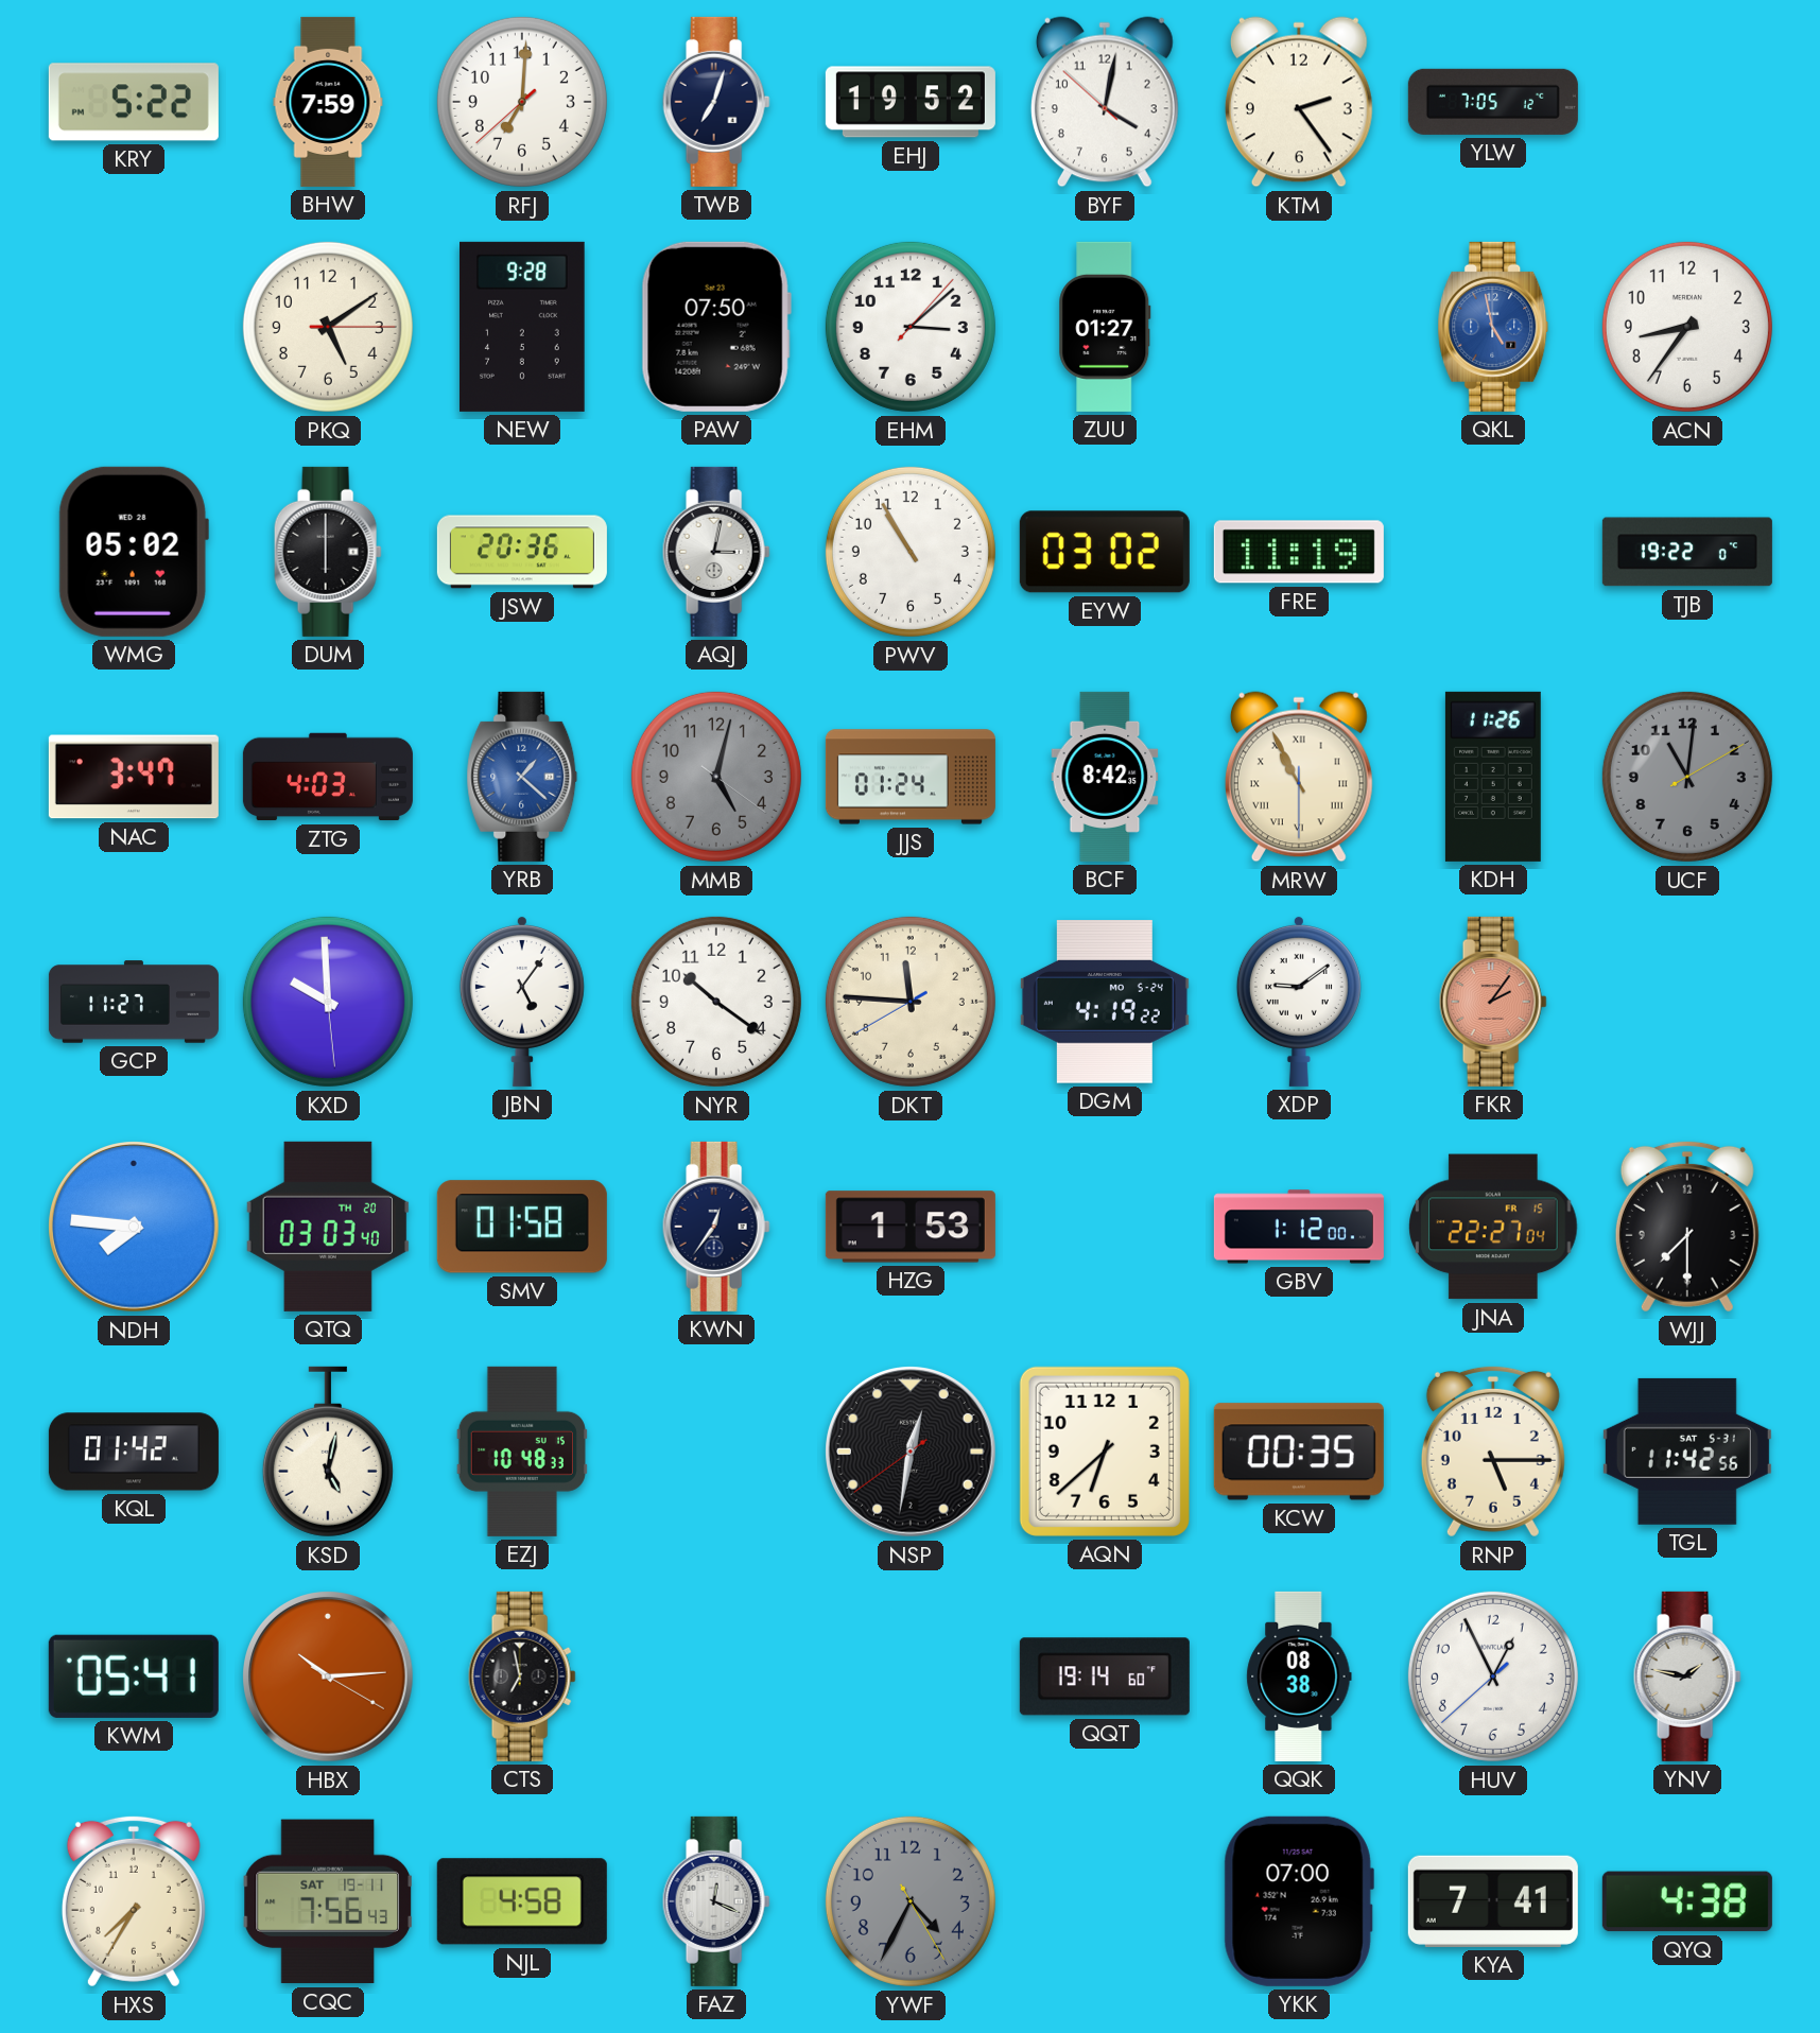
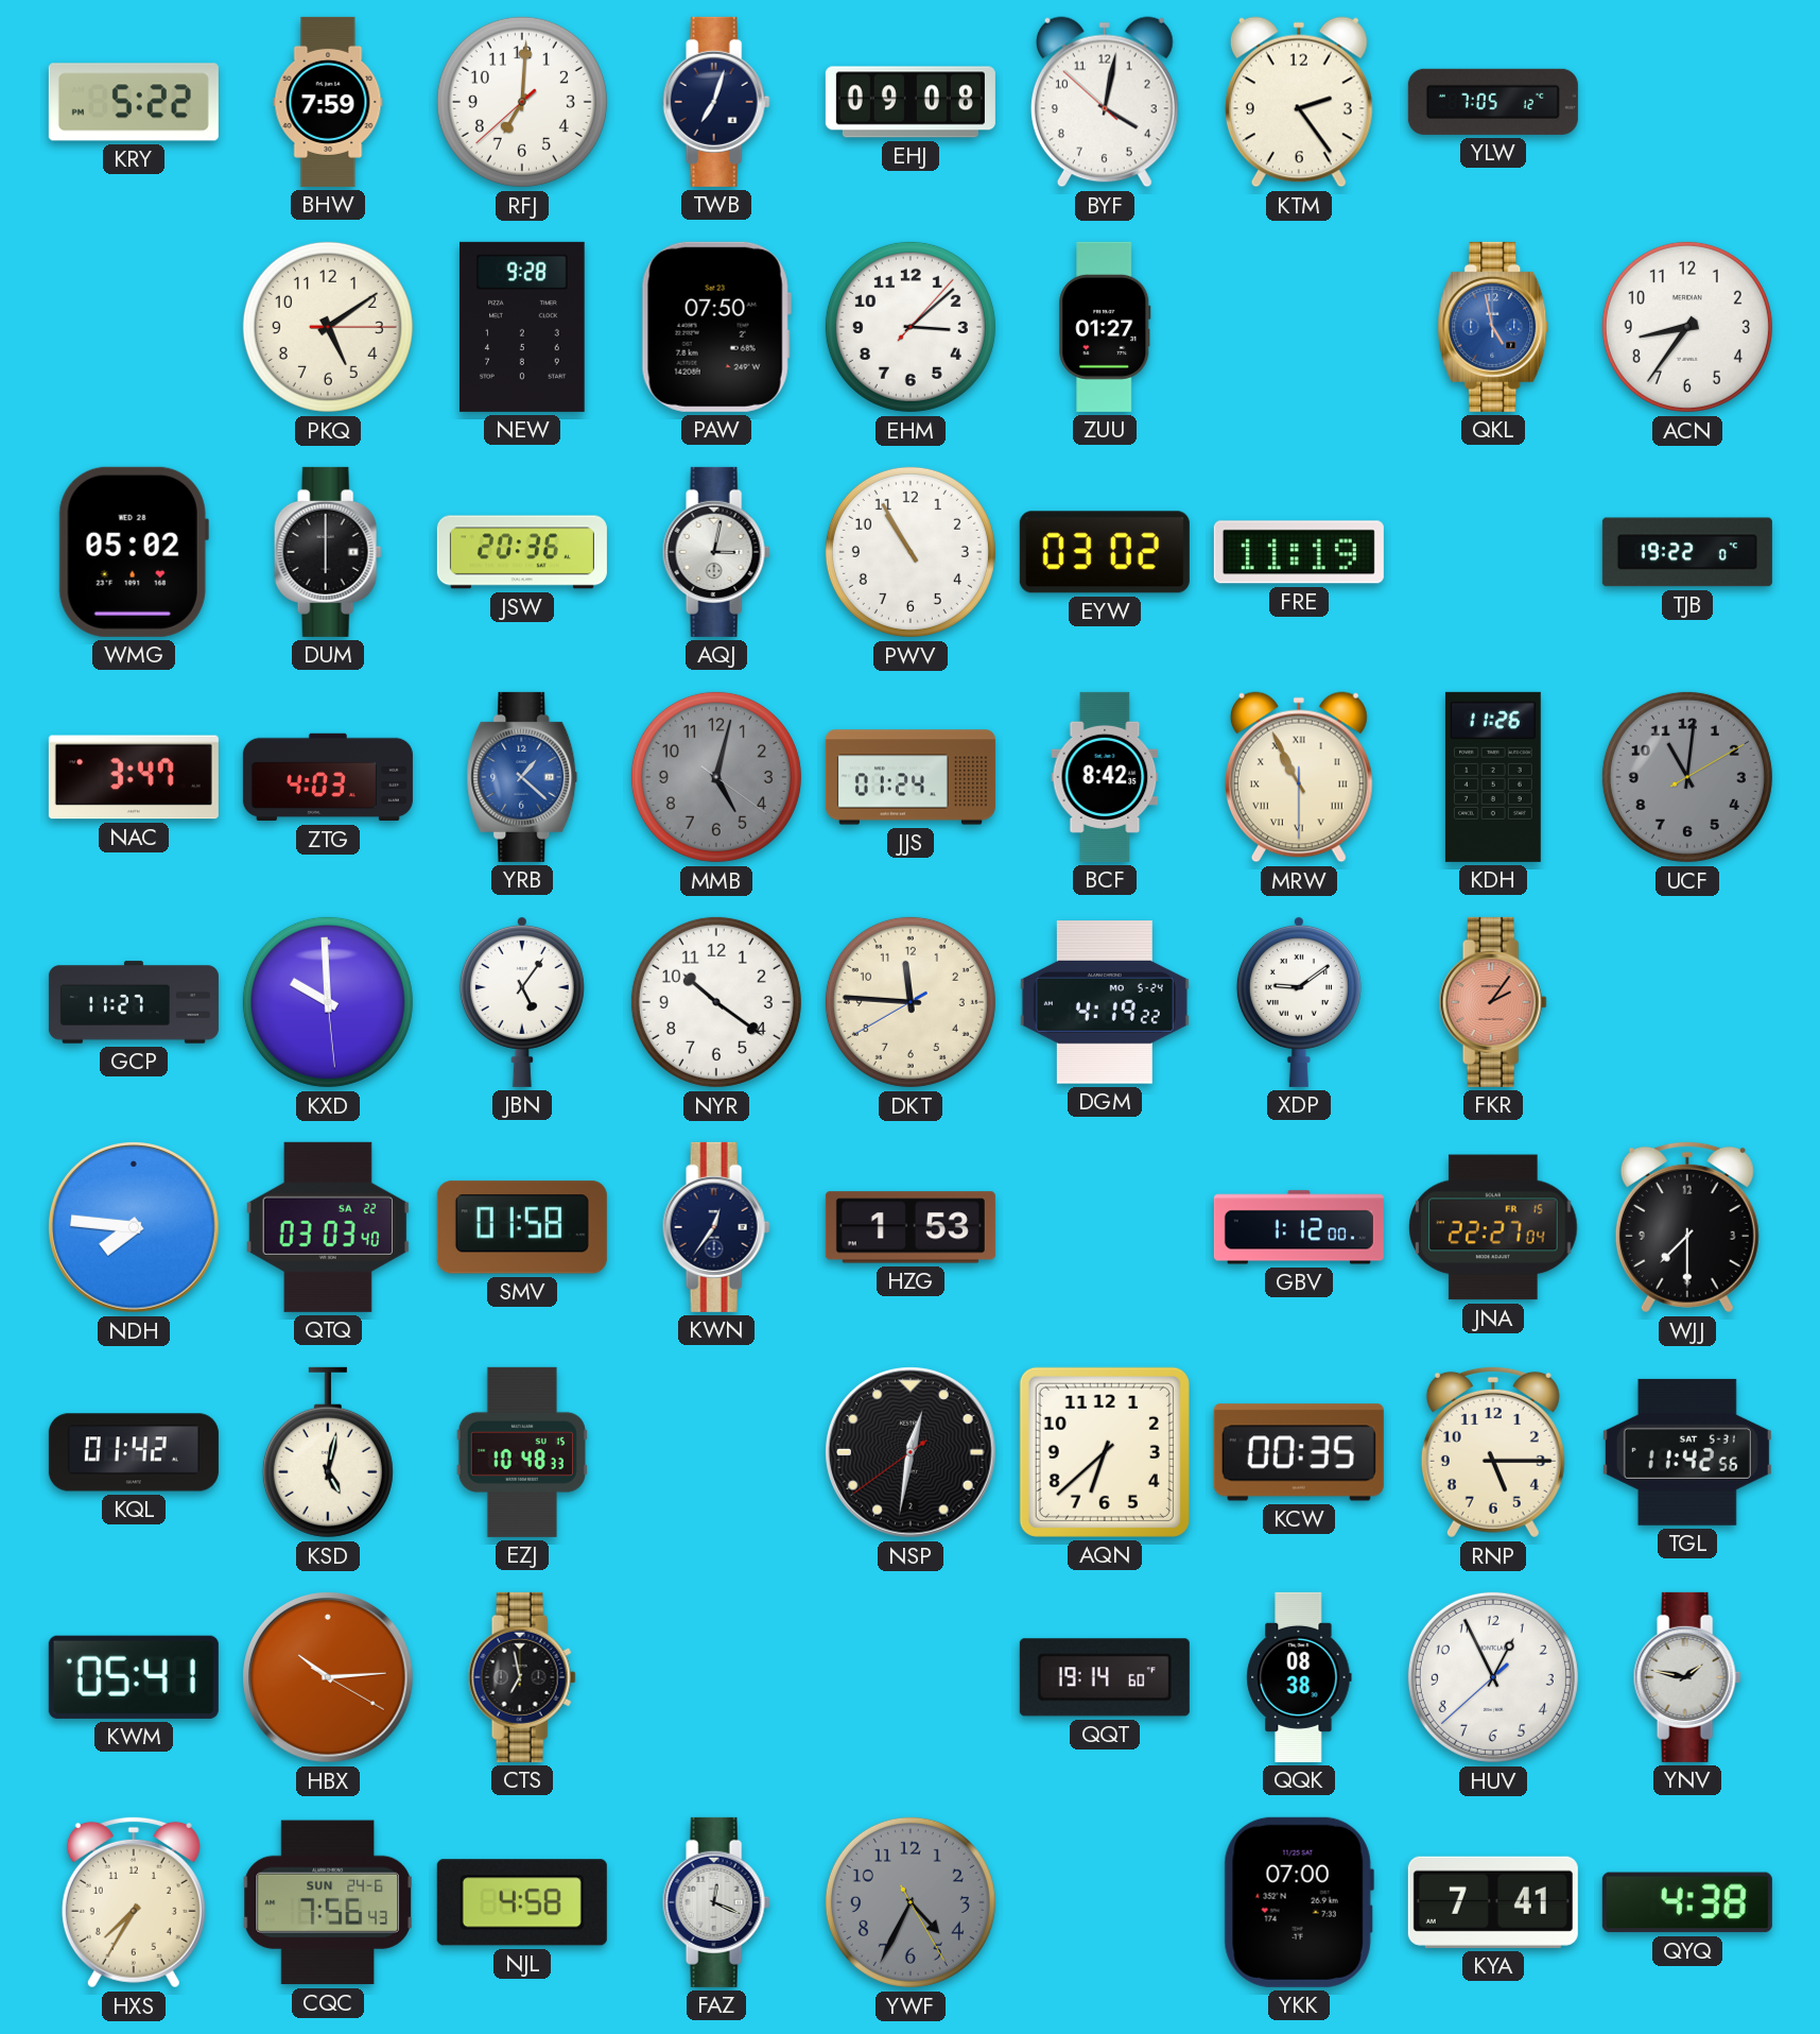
EHJ: 19:52 -> 09:08 (911, 102)
QTQ date: TH 20 -> SA 22 (328, 1227)
CQC date: SAT 19-11 -> SUN 24-6 (328, 1902)
